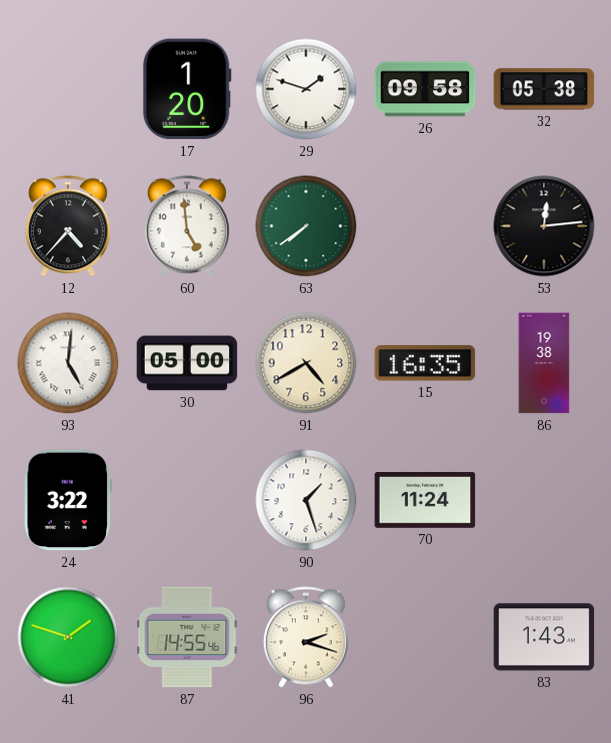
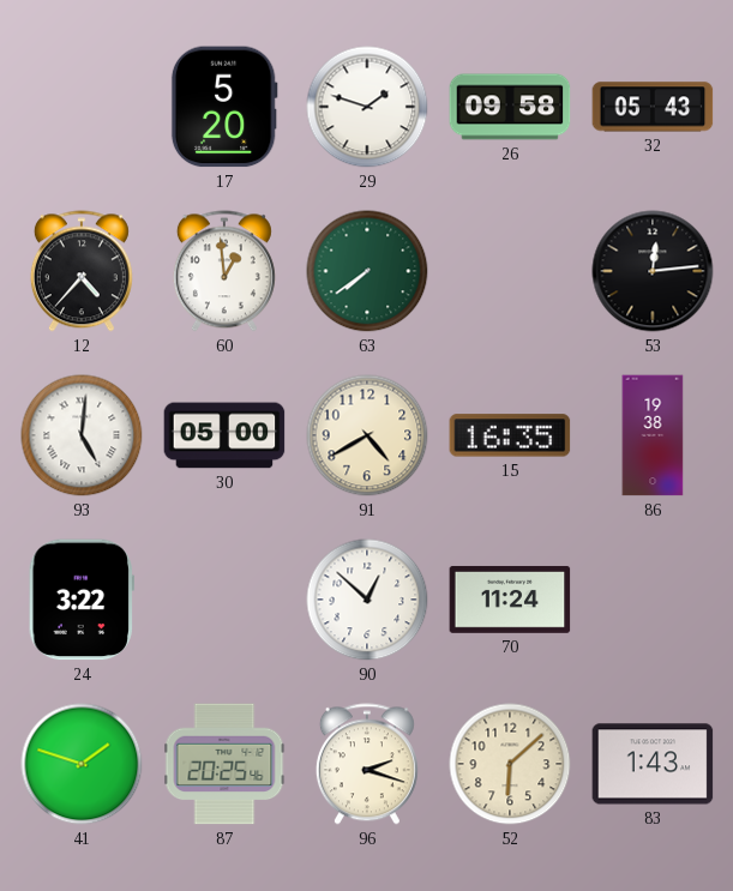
17: 1:20 -> 5:20 (224, 107)
32: 05:38 -> 05:43 (653, 107)
60: 4:59 -> 12:59 (224, 271)
90: 1:27 -> 12:52 (367, 600)
87: 14:55 -> 20:25 (224, 764)
52: none -> 6:08 (510, 764)
